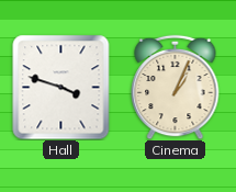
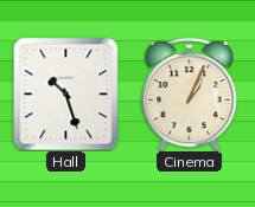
Hall: 3:48 -> 10:27 (66, 93)
